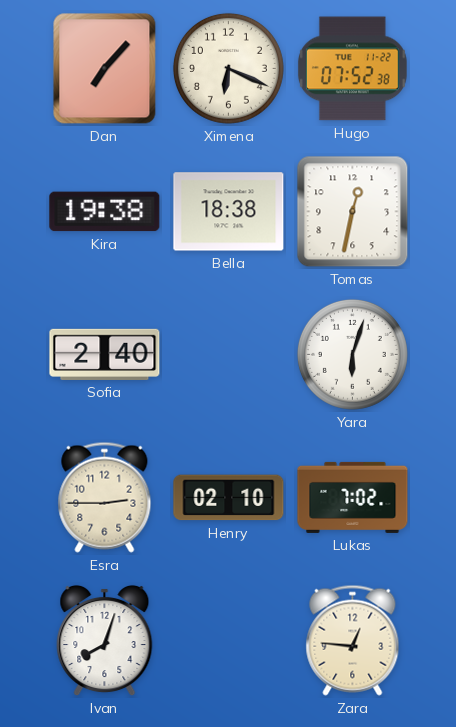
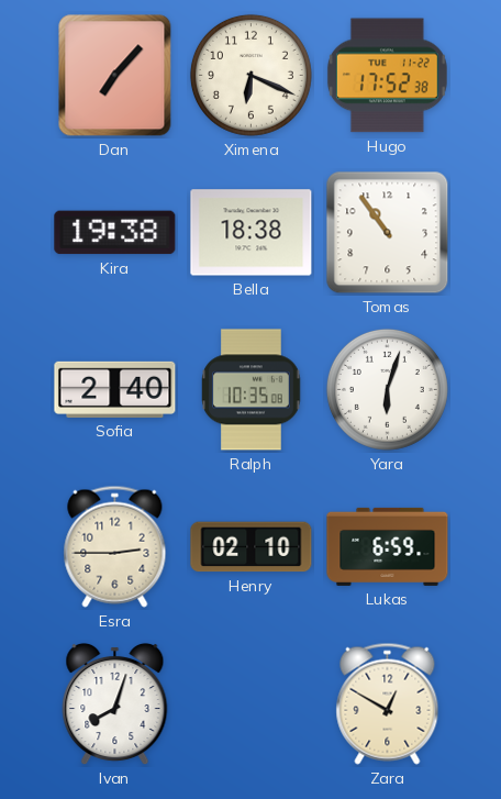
Hugo: 07:52 -> 17:52 (387, 76)
Tomas: 12:32 -> 10:54 (388, 233)
Ralph: none -> 10:35 (252, 390)
Lukas: 7:02 -> 6:59 (388, 546)
Zara: 12:46 -> 12:50 (388, 703)
